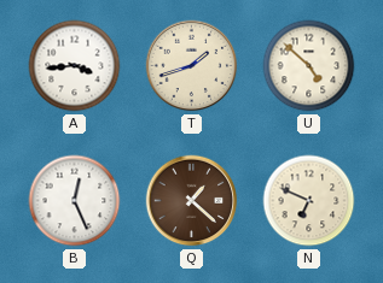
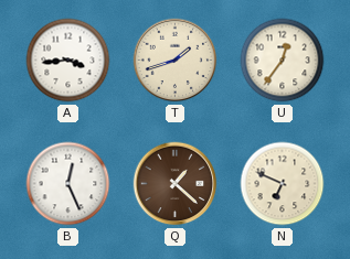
U: 4:52 -> 12:36 (283, 61)
